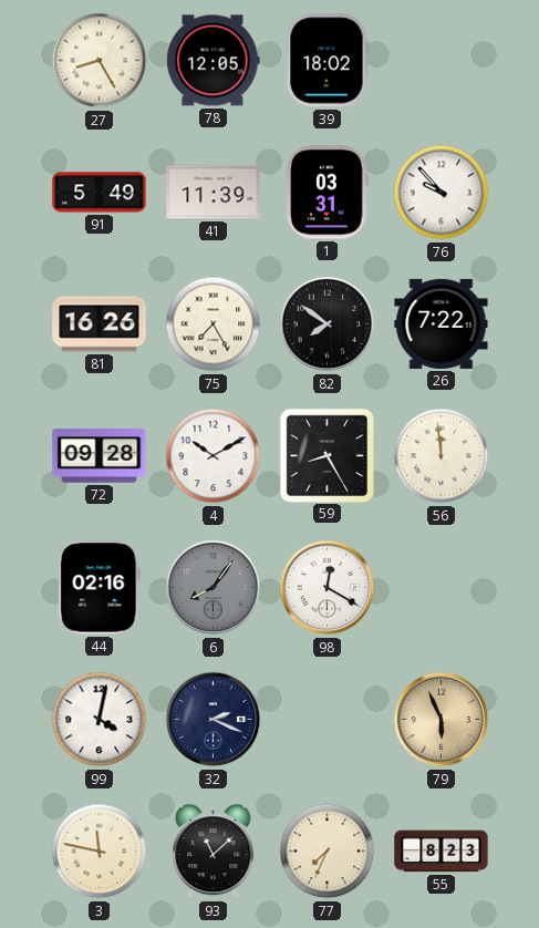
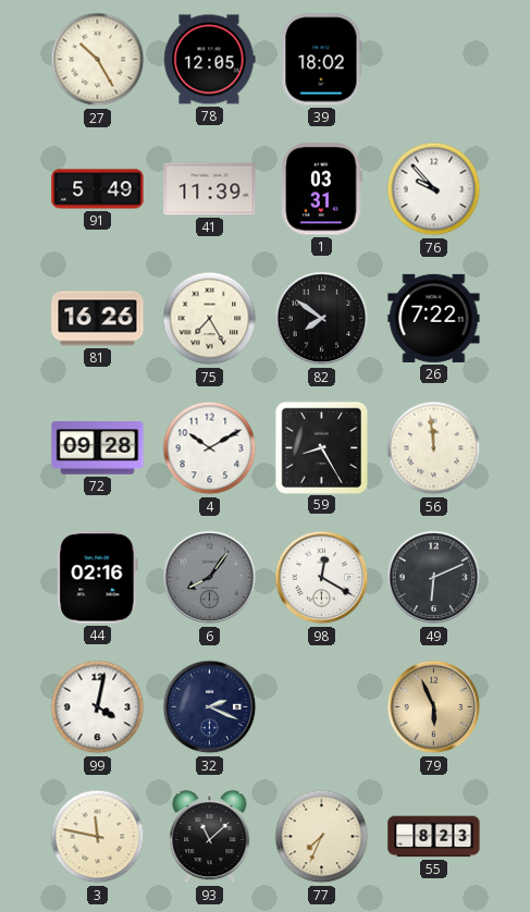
27: 8:25 -> 10:25 (98, 60)
49: none -> 6:11 (434, 578)
